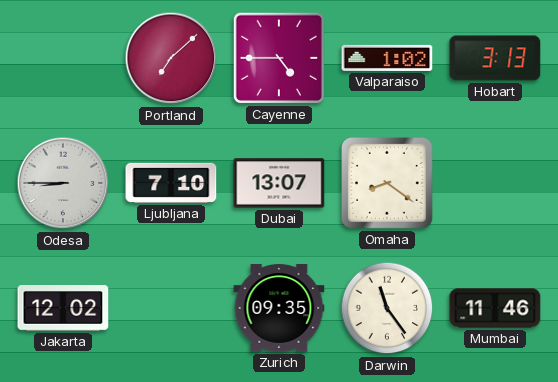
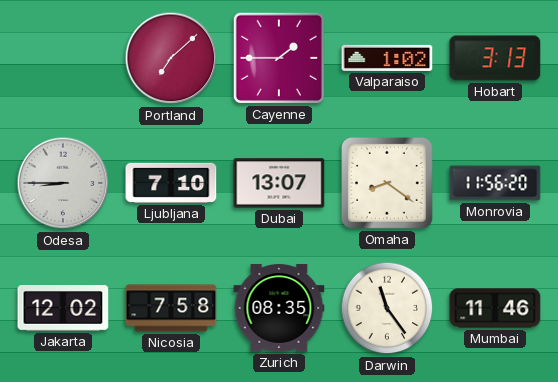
Cayenne: 4:45 -> 1:45 (279, 58)
Monrovia: none -> 11:56 (495, 183)
Nicosia: none -> 7:58 (171, 308)
Zurich: 09:35 -> 08:35 (279, 308)
